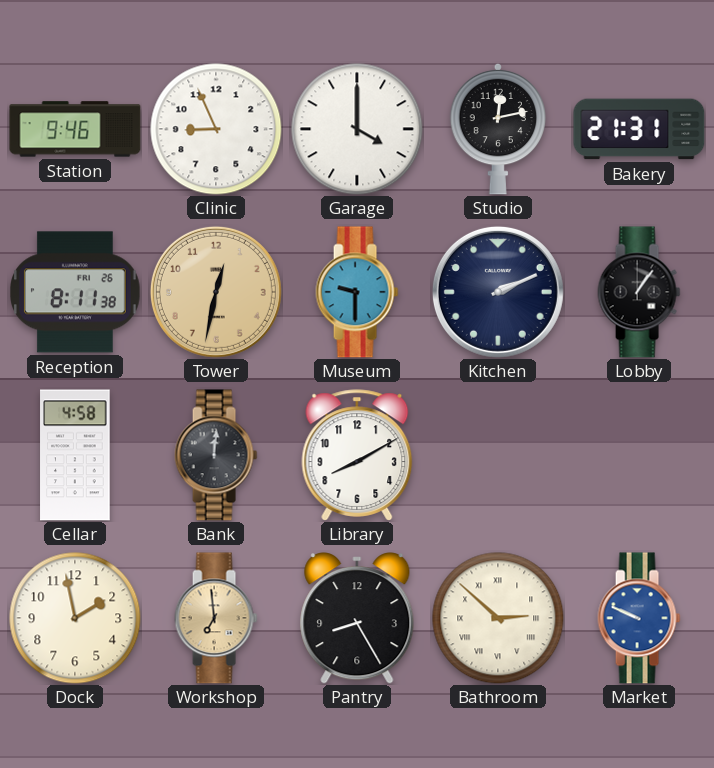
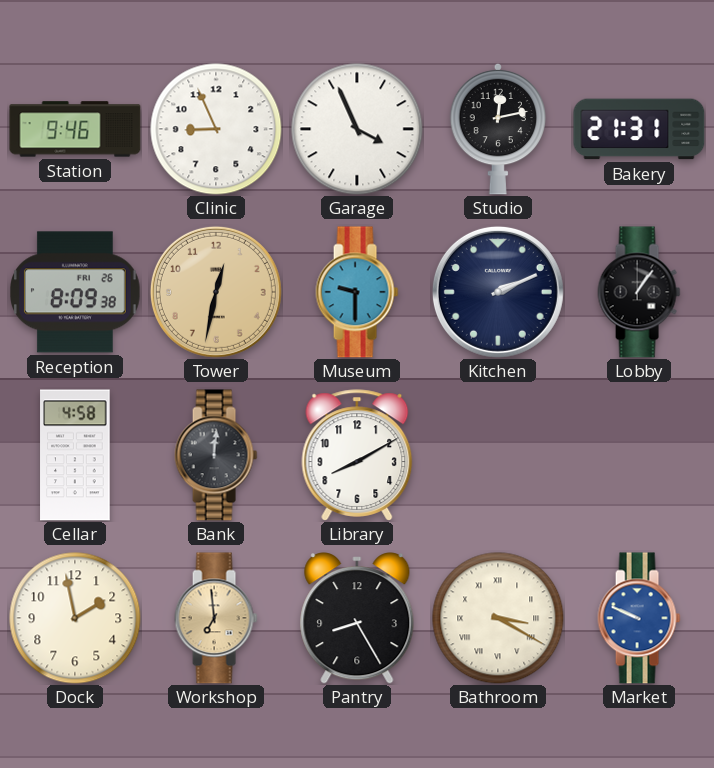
Garage: 4:00 -> 3:56 (357, 129)
Reception: 8:11 -> 8:09 (76, 292)
Bathroom: 2:52 -> 3:20 (498, 618)
